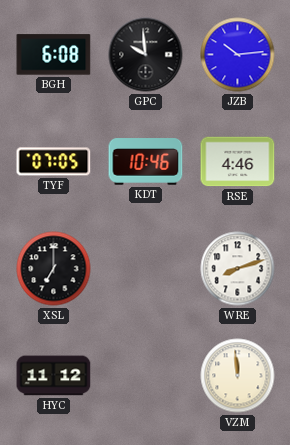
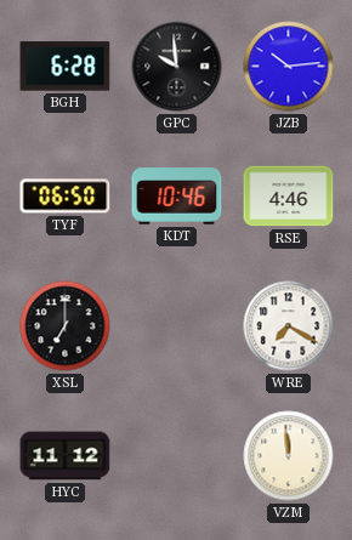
BGH: 6:08 -> 6:28 (66, 67)
TYF: 07:05 -> 06:50 (66, 197)
WRE: 8:12 -> 7:20 (289, 326)
